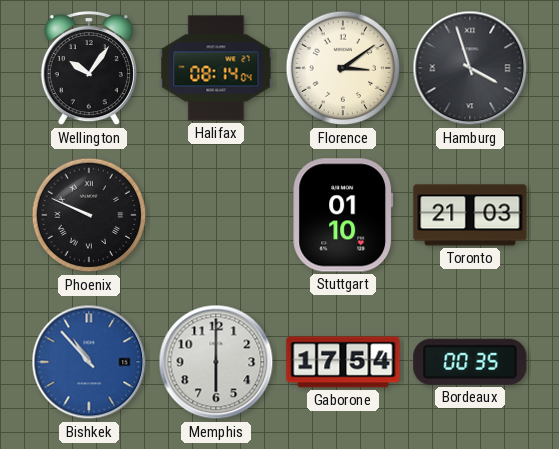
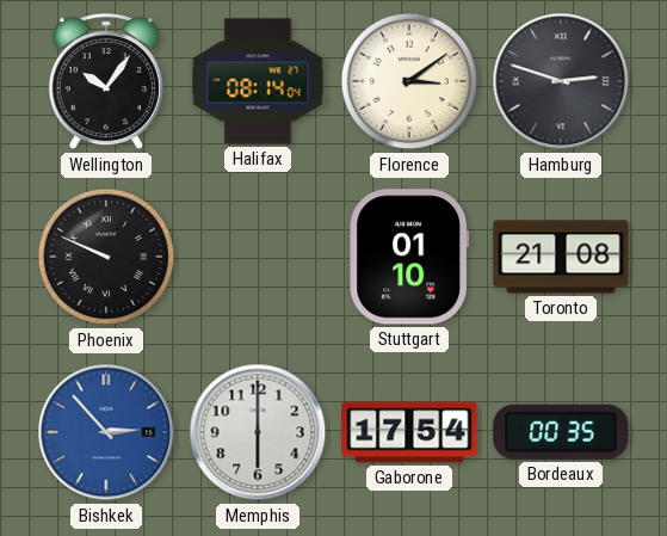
Hamburg: 3:57 -> 2:48 (561, 81)
Toronto: 21:03 -> 21:08 (561, 257)
Bishkek: 10:53 -> 2:53 (106, 432)
